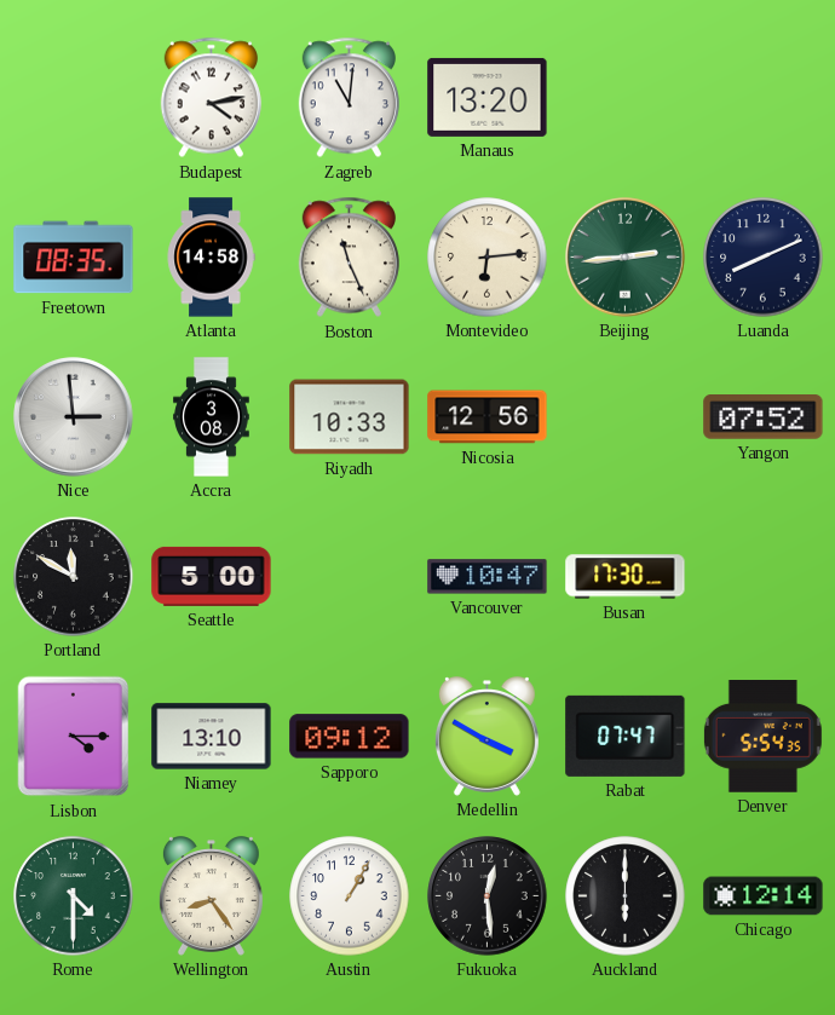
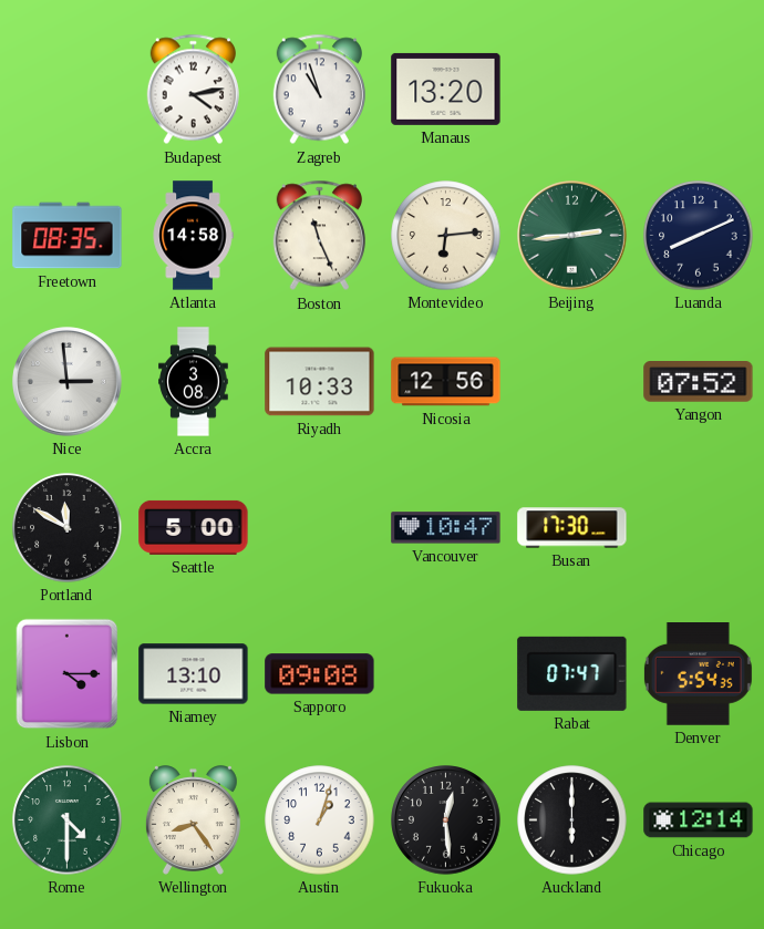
Zagreb: 11:01 -> 10:57 (319, 90)
Sapporo: 09:12 -> 09:08 (320, 674)
Medellin: 3:50 -> none (486, 737)
Austin: 1:05 -> 1:03 (320, 820)
